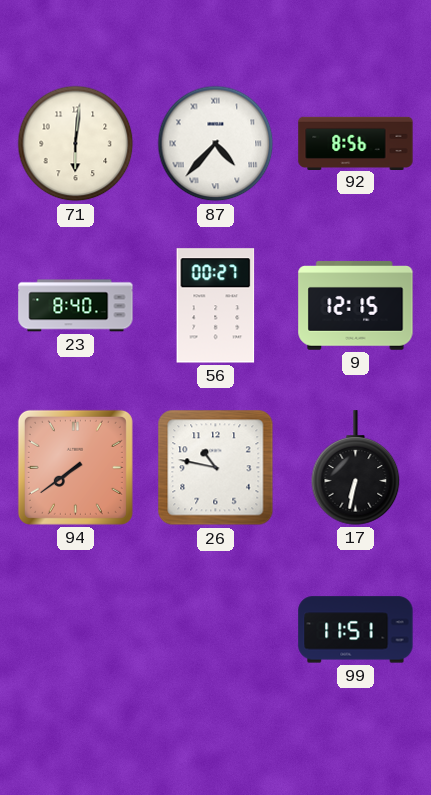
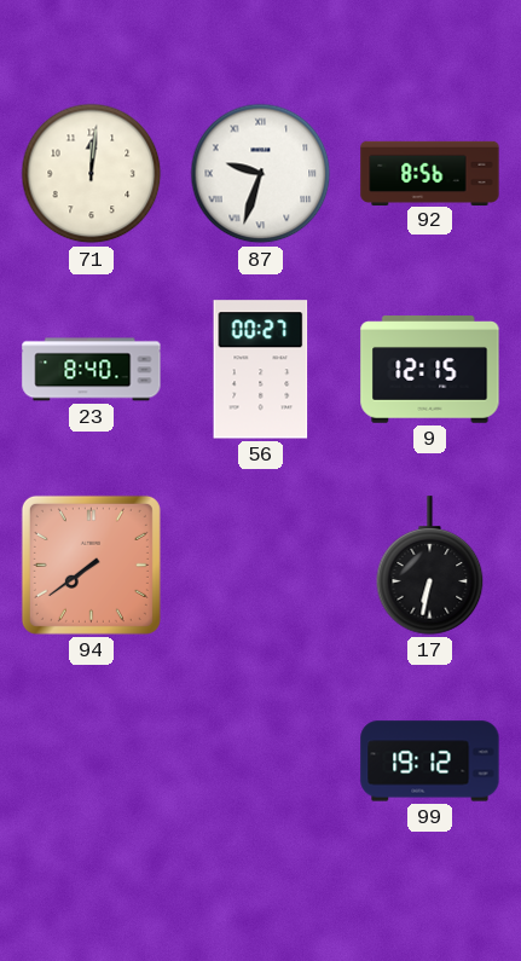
71: 6:01 -> 12:01 (92, 174)
87: 4:37 -> 9:33 (261, 174)
26: 10:47 -> none (216, 468)
99: 11:51 -> 19:12 (430, 762)
